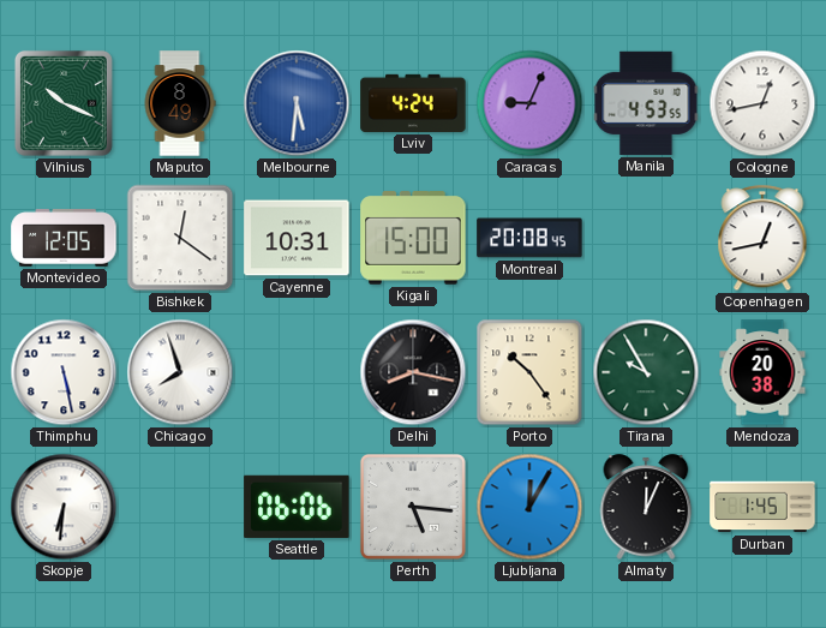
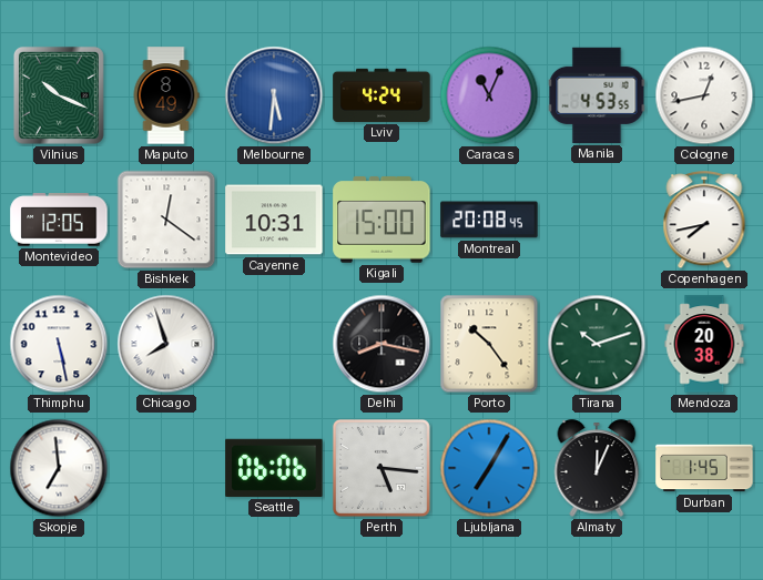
Caracas: 9:04 -> 11:04 (489, 95)
Copenhagen: 12:43 -> 7:43 (704, 221)
Tirana: 9:55 -> 10:12 (597, 344)
Skopje: 6:31 -> 6:59 (59, 468)
Ljubljana: 12:05 -> 7:05 (489, 468)
